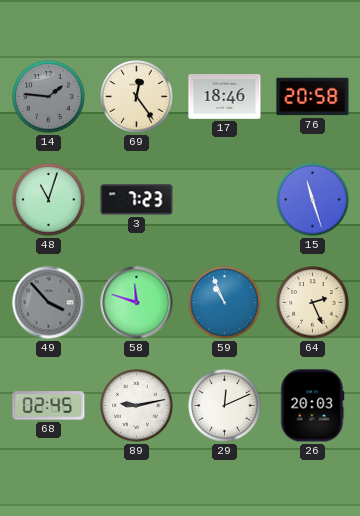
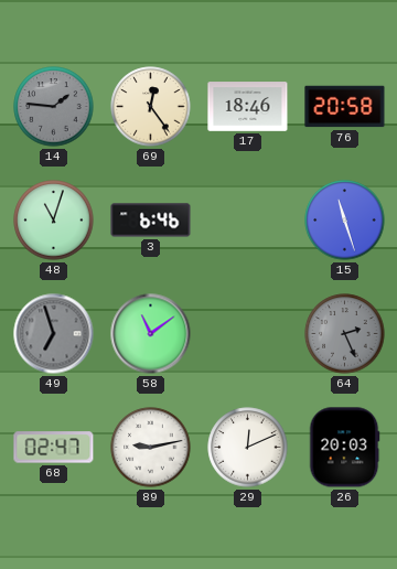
3: 7:23 -> 6:46 (151, 221)
49: 3:53 -> 6:57 (54, 334)
58: 11:48 -> 11:09 (151, 334)
59: 10:56 -> none (225, 303)
64 dial: cream -> grey (345, 334)
68: 02:45 -> 02:47 (54, 448)
